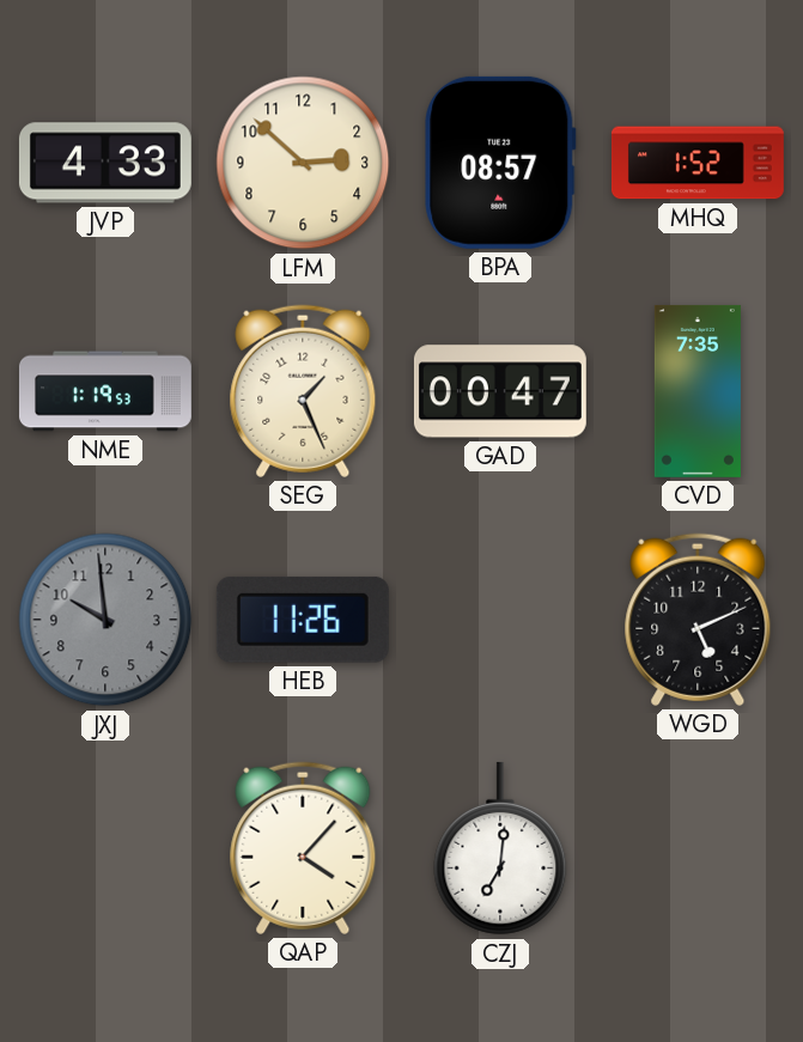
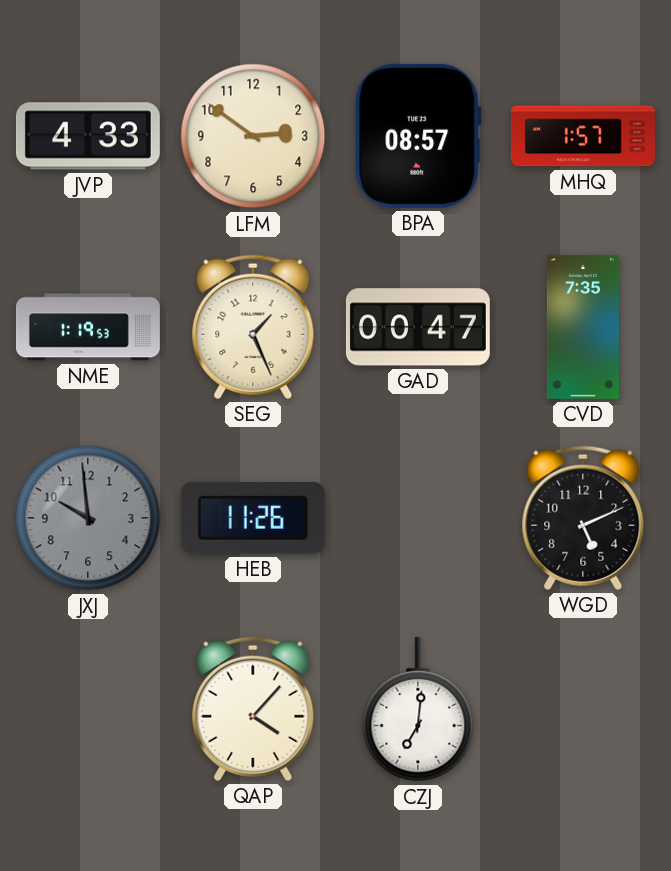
LFM: 2:52 -> 2:51 (253, 136)
MHQ: 1:52 -> 1:57 (583, 136)
